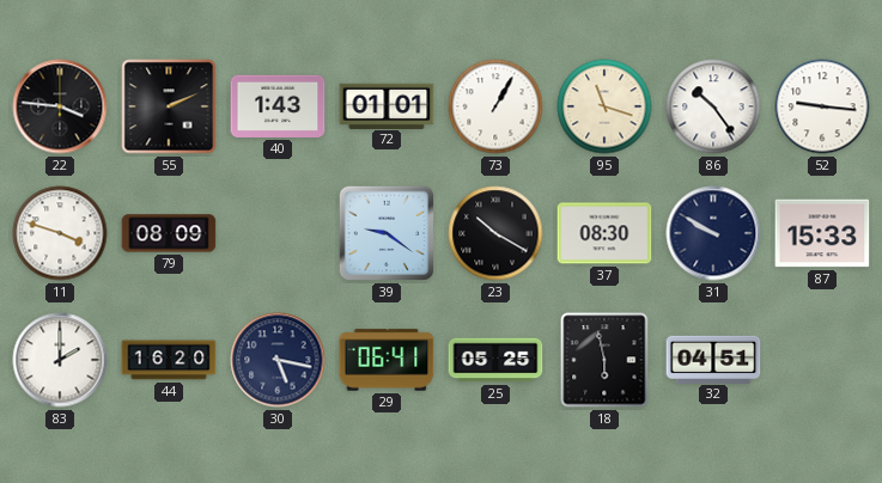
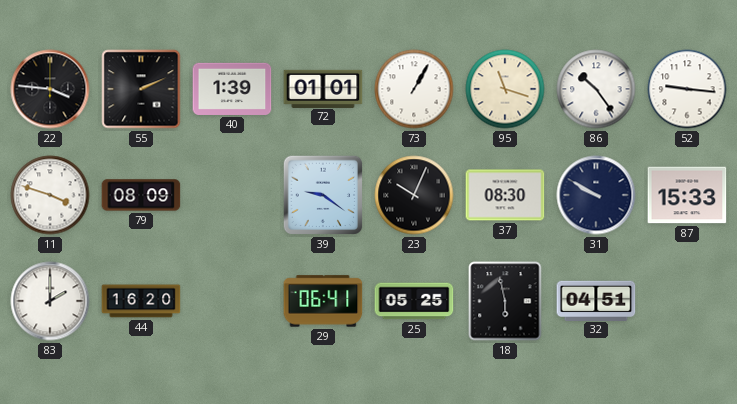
40: 1:43 -> 1:39 (232, 89)
23: 10:20 -> 10:04 (414, 195)
30: 5:17 -> none (278, 360)
